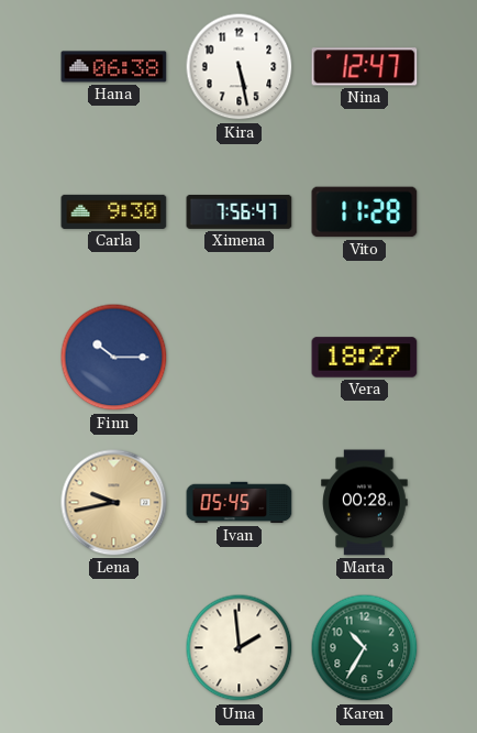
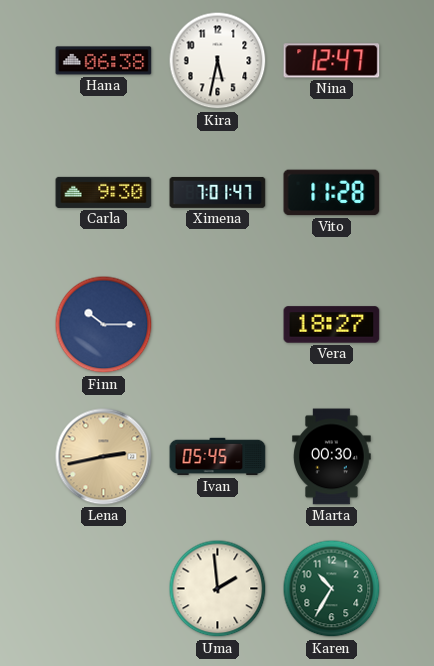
Kira: 5:28 -> 5:32 (218, 61)
Ximena: 7:56 -> 7:01 (218, 192)
Lena: 9:43 -> 2:43 (104, 457)
Marta: 00:28 -> 00:30 (332, 457)
